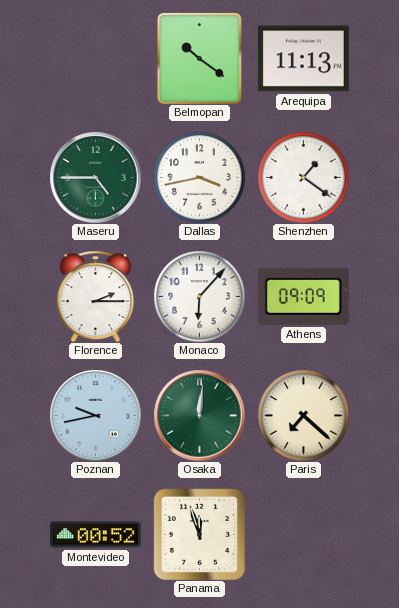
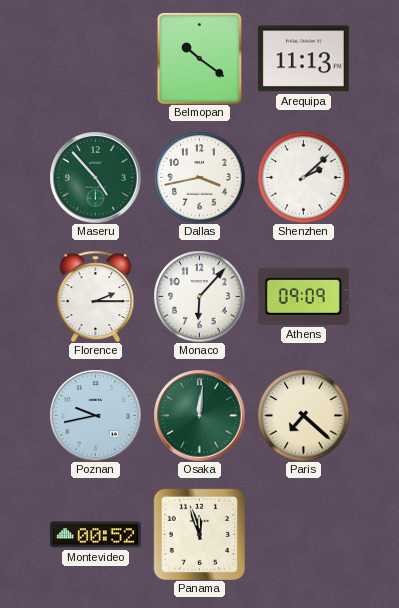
Maseru: 4:45 -> 4:53 (95, 177)
Shenzhen: 1:21 -> 2:08 (303, 177)
